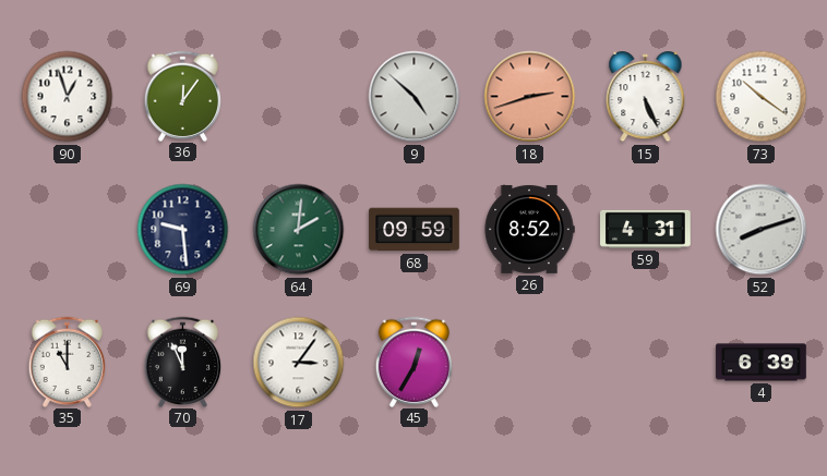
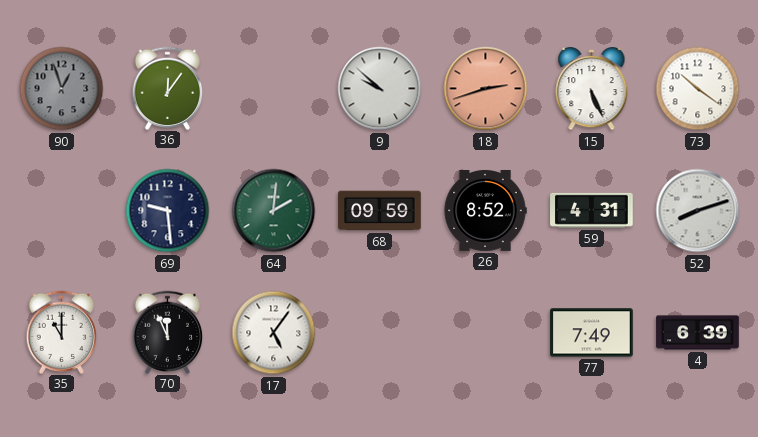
90 dial: white -> grey (62, 89)
9: 4:52 -> 9:52 (380, 89)
17: 3:06 -> 5:06 (274, 333)
45: 12:35 -> none (415, 362)
77: none -> 7:49 (592, 333)
